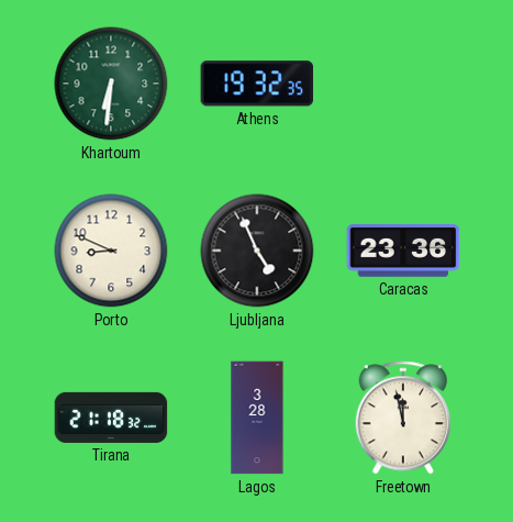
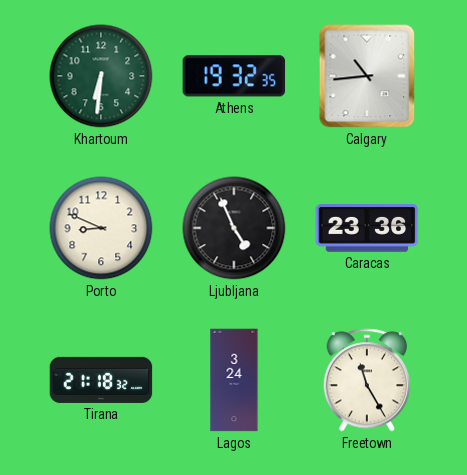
Calgary: none -> 10:44 (367, 76)
Lagos: 3:28 -> 3:24 (234, 380)
Freetown: 11:58 -> 11:25 (367, 380)
